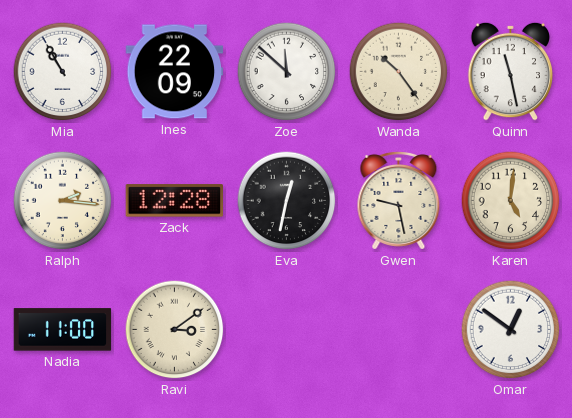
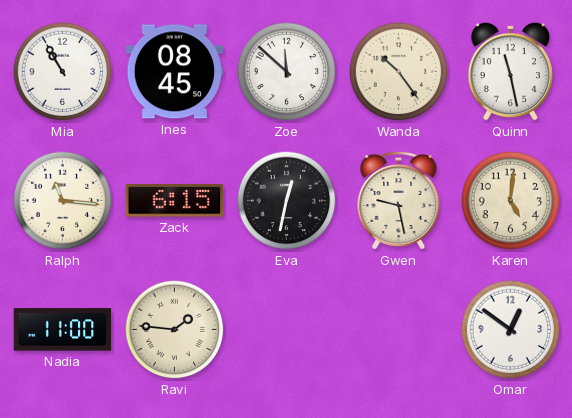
Ines: 22:09 -> 08:45 (175, 72)
Ralph: 2:16 -> 11:16 (63, 201)
Zack: 12:28 -> 6:15 (175, 201)
Ravi: 3:09 -> 1:46 (175, 330)
